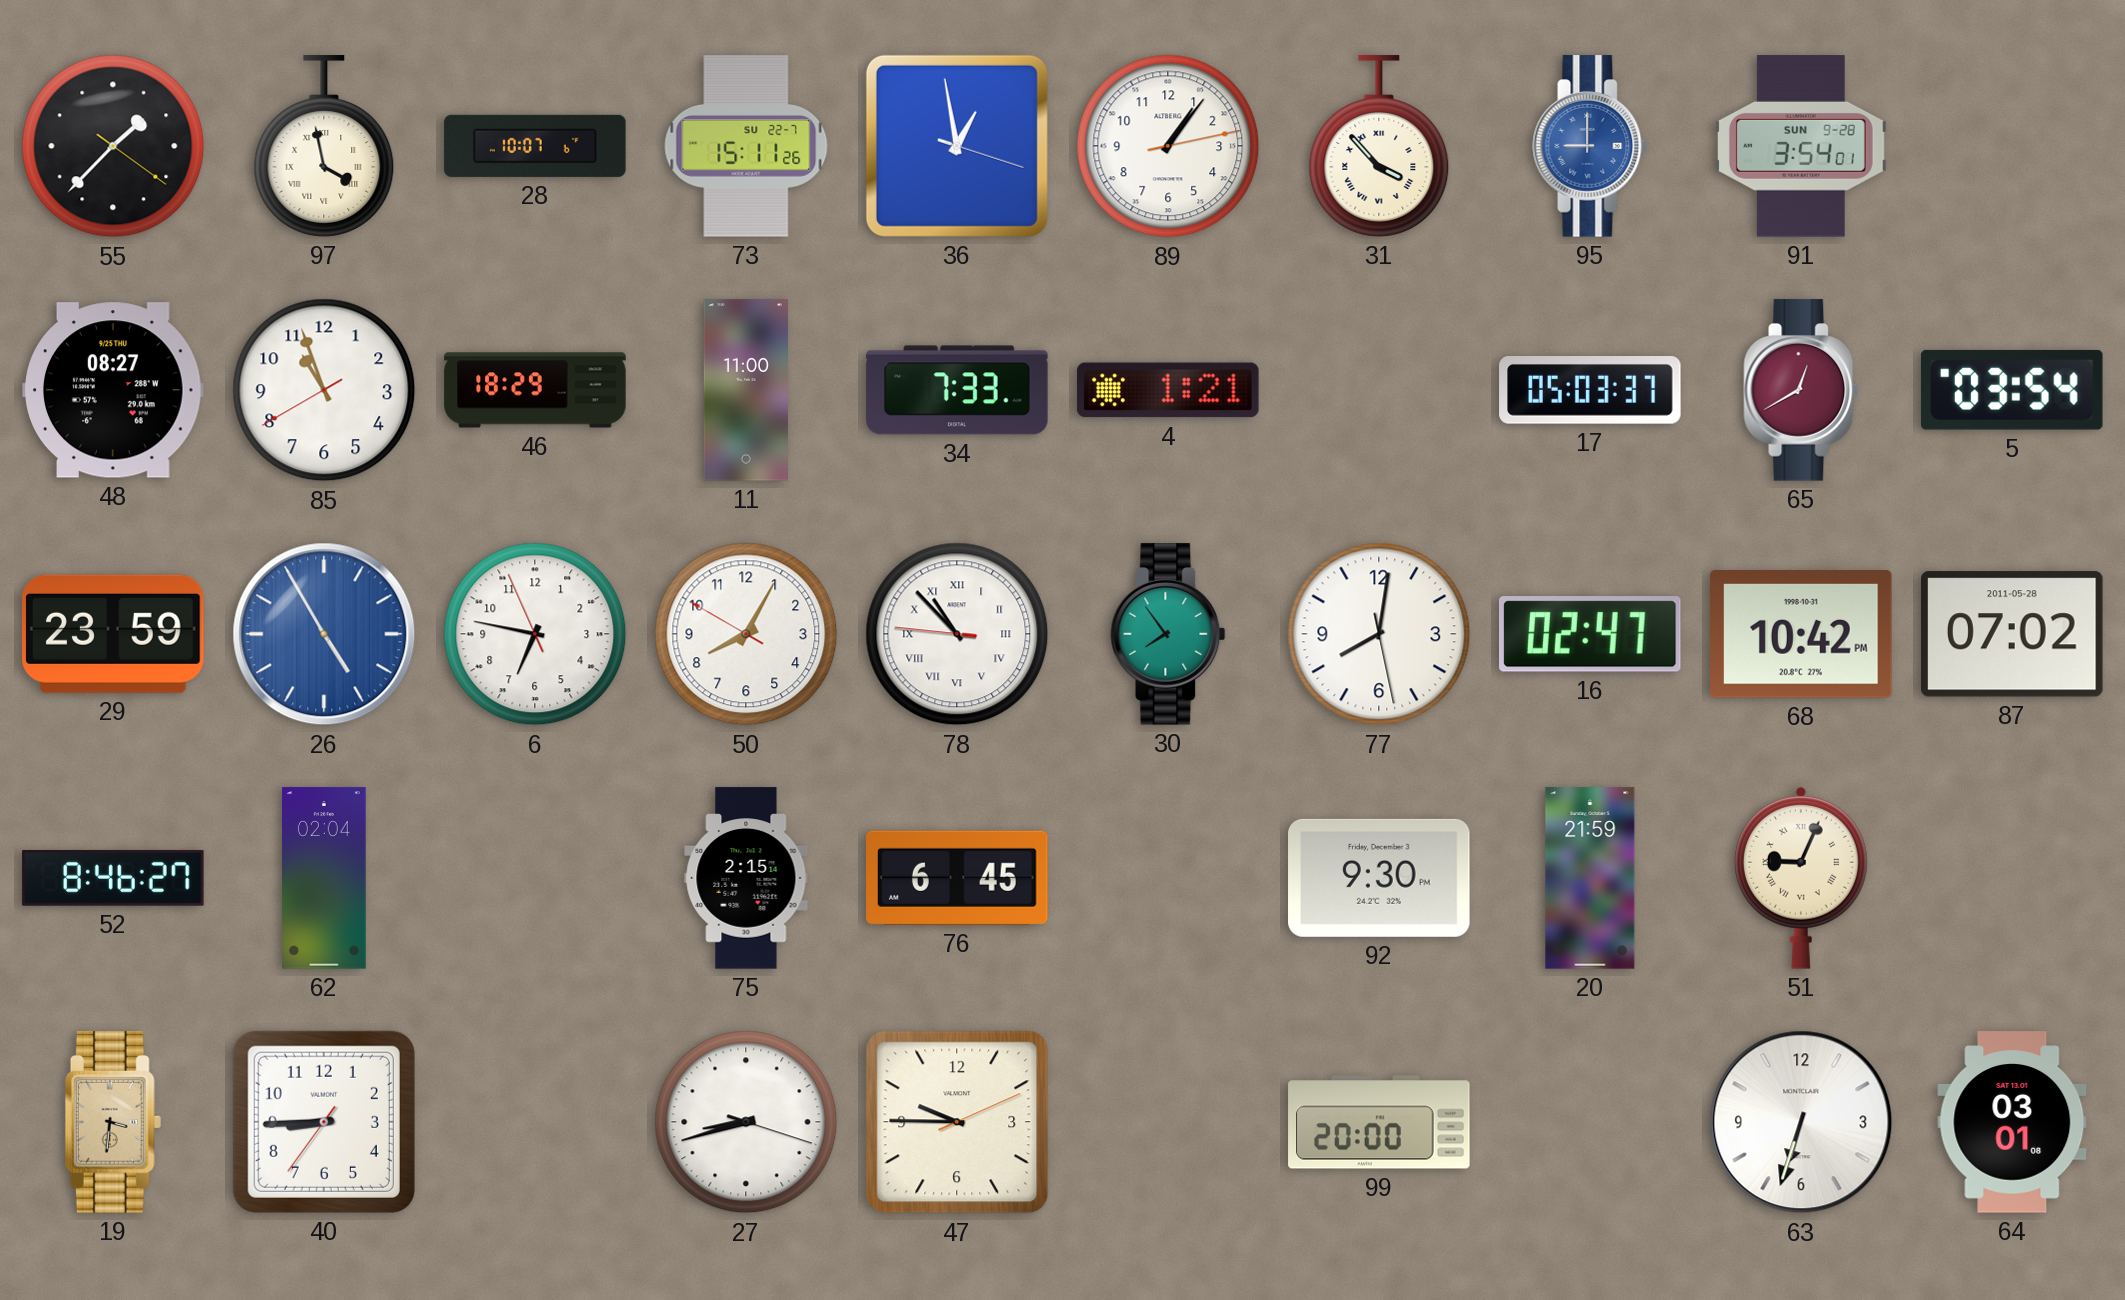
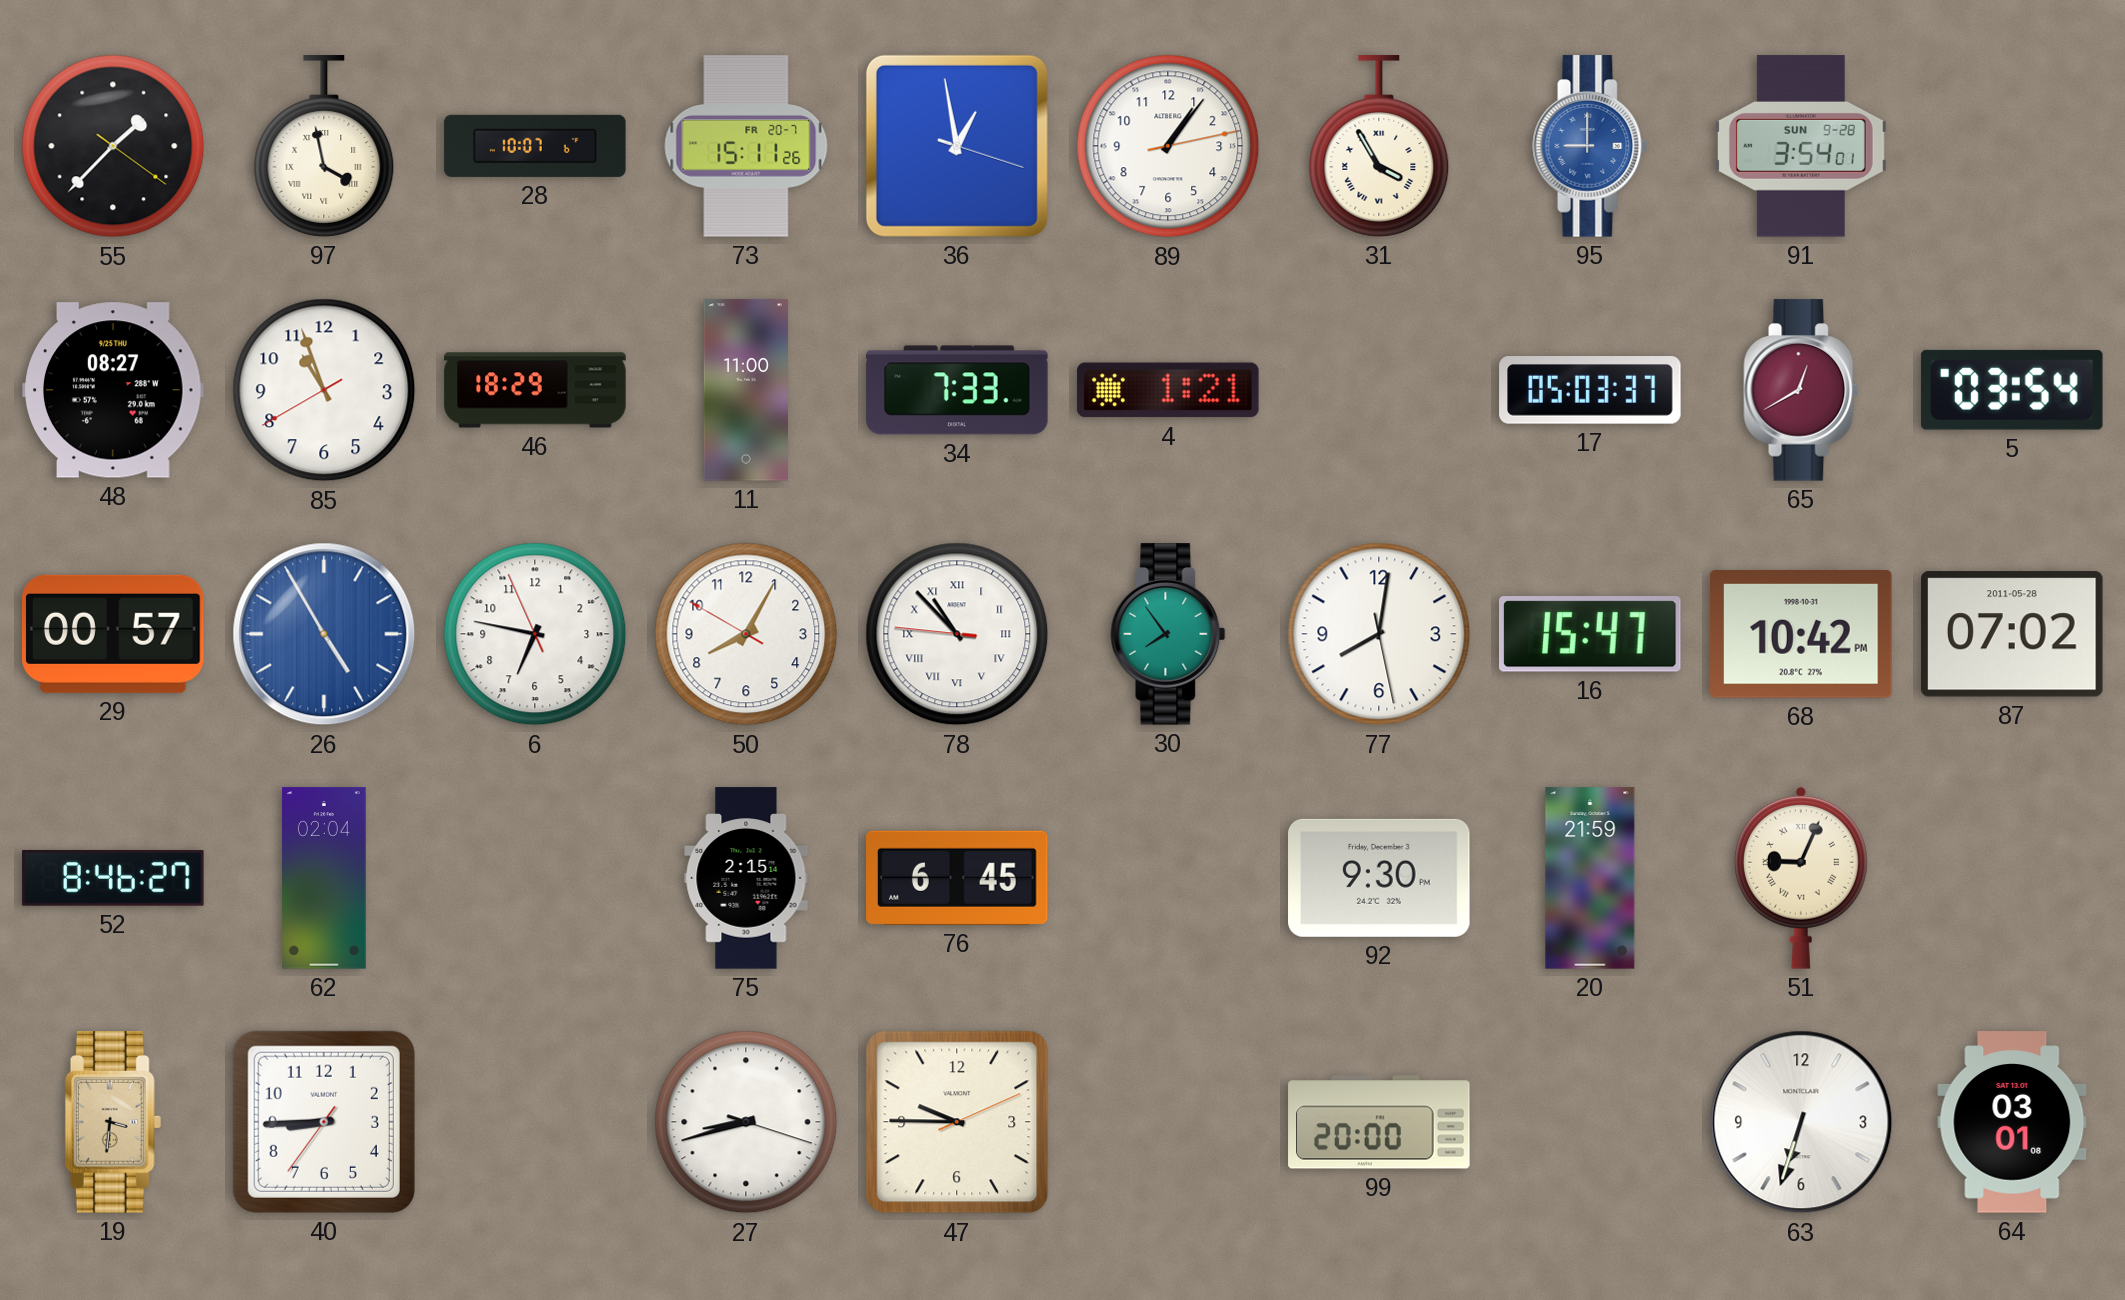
73 date: SU 22-7 -> FR 20-7 (746, 146)
31: 3:53 -> 3:55 (1379, 146)
29: 23:59 -> 00:57 (113, 634)
16: 02:47 -> 15:47 (1591, 634)
